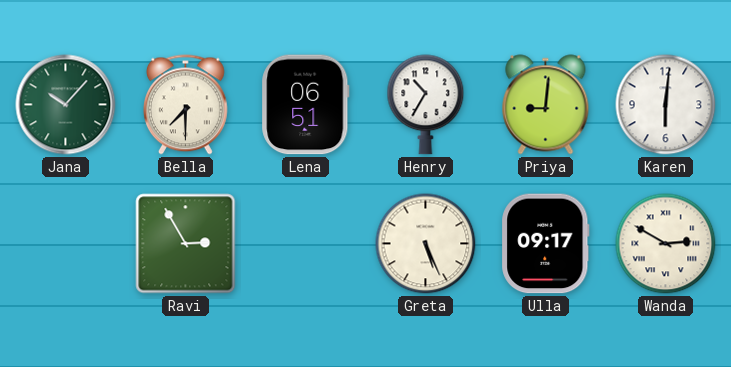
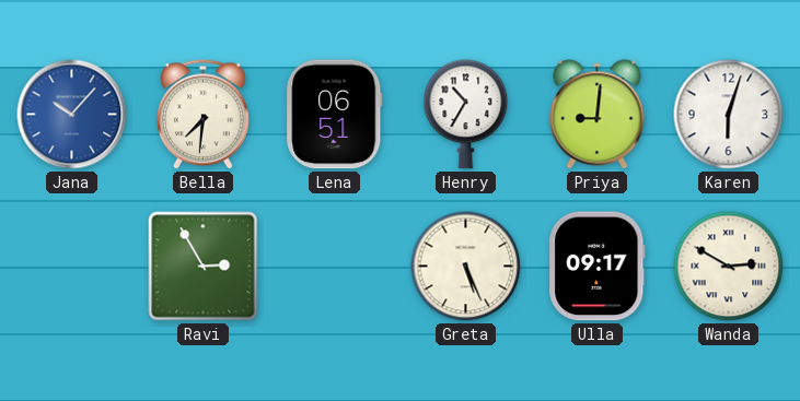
Jana dial: green -> blue (72, 115)
Bella: 7:30 -> 7:31 (202, 115)
Karen: 6:01 -> 6:03 (729, 115)
